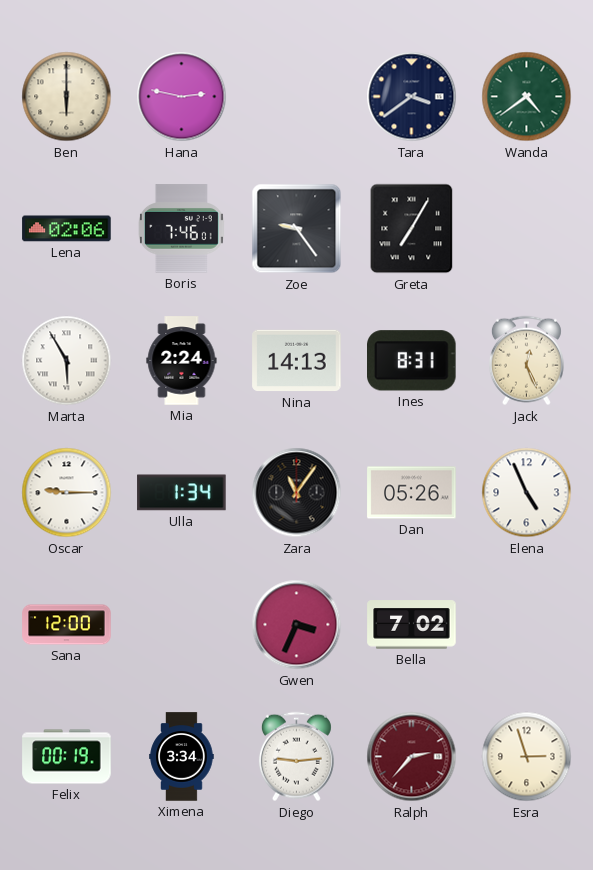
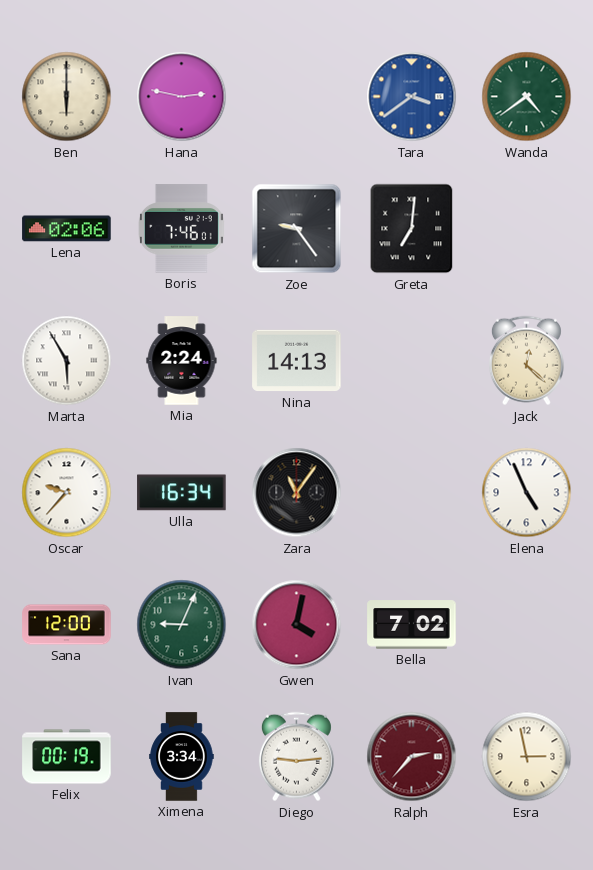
Tara dial: navy -> blue (412, 97)
Greta: 7:05 -> 7:01 (412, 229)
Ines: 8:31 -> none (412, 361)
Jack: 12:26 -> 12:22 (526, 361)
Oscar: 9:15 -> 9:37 (67, 493)
Ulla: 1:34 -> 16:34 (182, 493)
Dan: 05:26 -> none (412, 493)
Ivan: none -> 9:04 (182, 625)
Gwen: 3:34 -> 4:02 (297, 625)
Esra: 2:57 -> 2:58 (527, 757)
